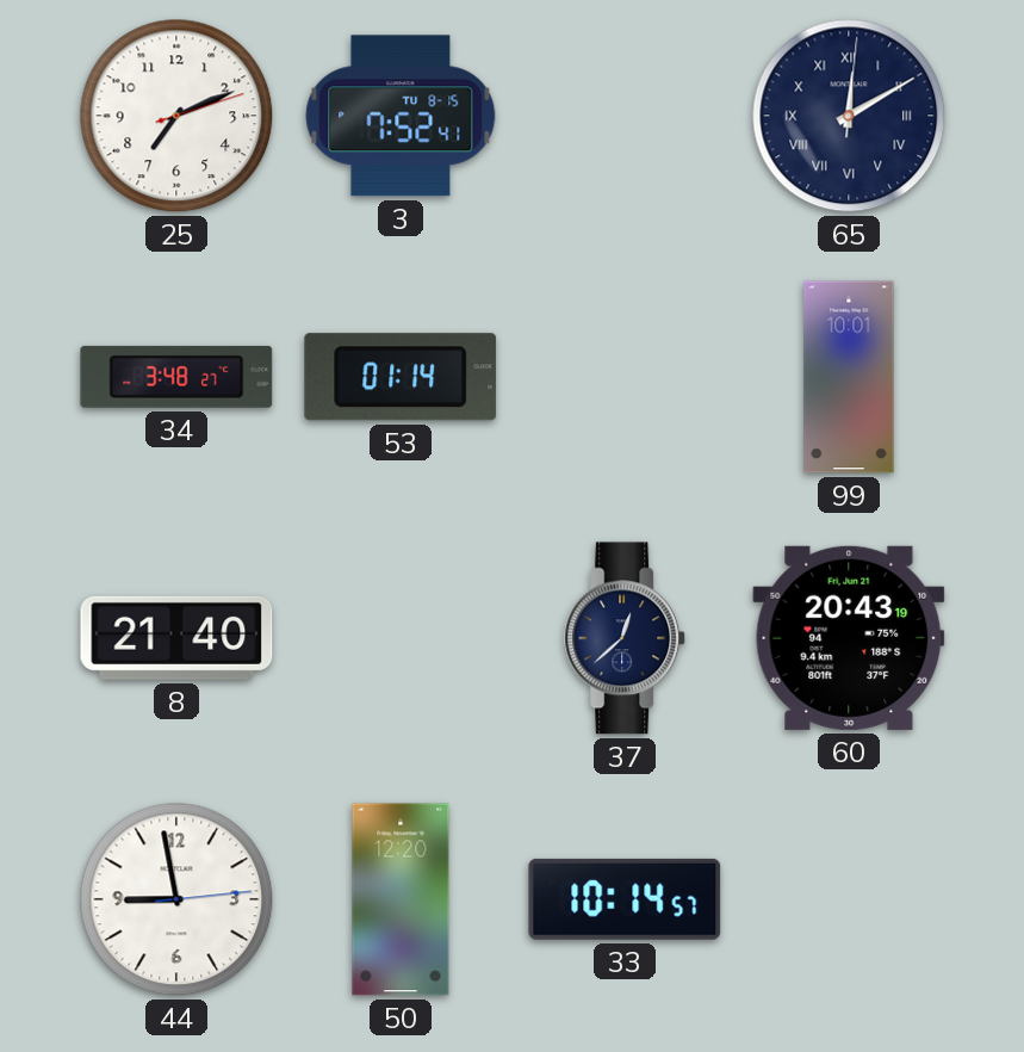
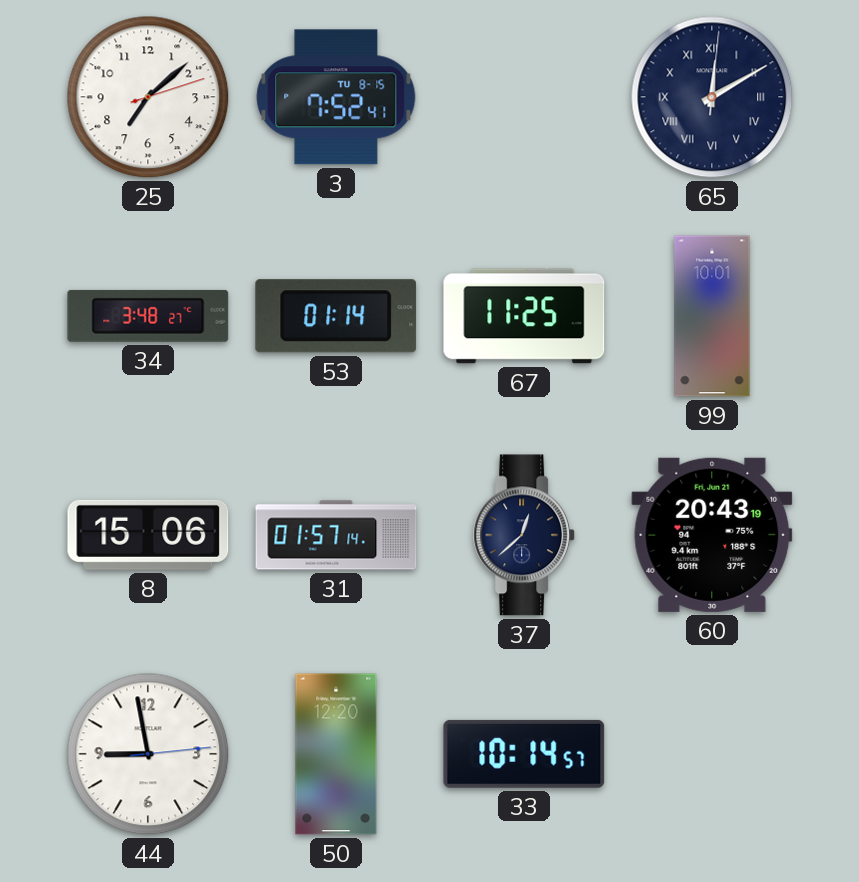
25: 7:11 -> 7:08 (148, 97)
67: none -> 11:25 (524, 316)
8: 21:40 -> 15:06 (148, 535)
31: none -> 01:57 (336, 535)
